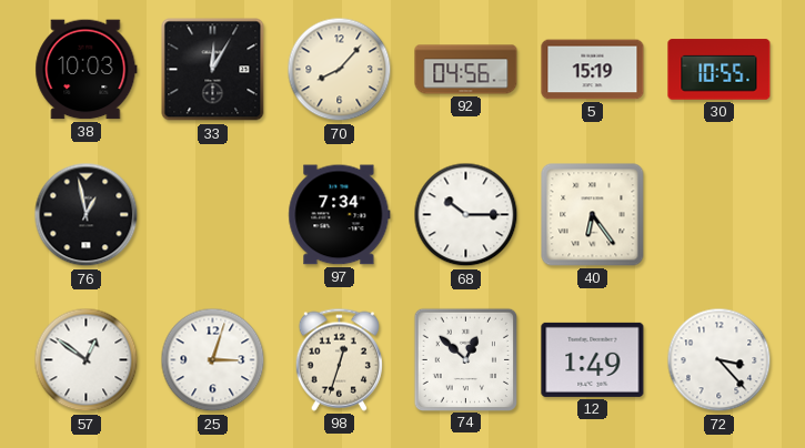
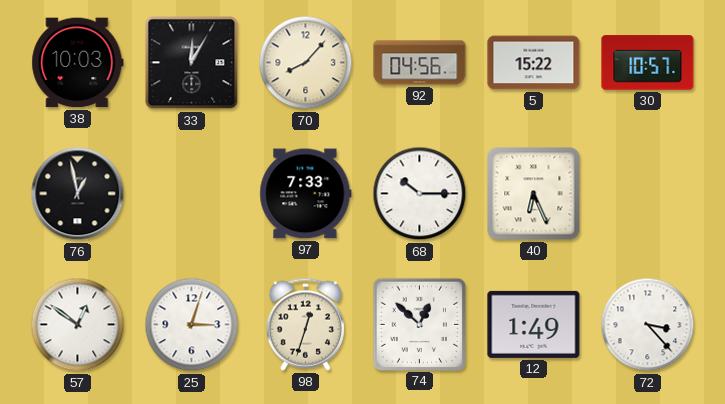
5: 15:19 -> 15:22 (534, 63)
30: 10:55 -> 10:57 (648, 63)
97: 7:34 -> 7:33 (306, 194)
40: 6:24 -> 6:26 (534, 194)
